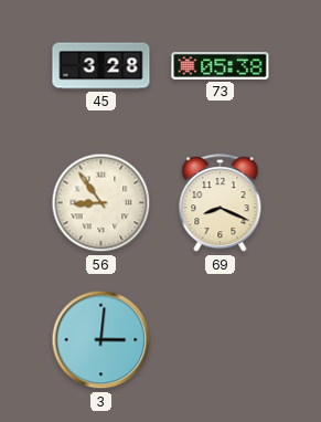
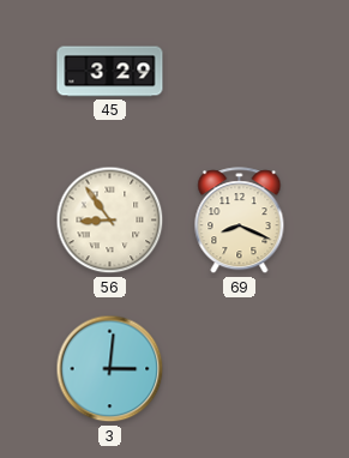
45: 3:28 -> 3:29 (110, 72)
73: 05:38 -> none (221, 65)
